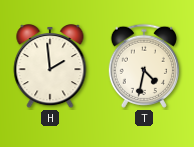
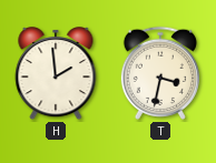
T: 4:32 -> 3:32 (160, 73)
